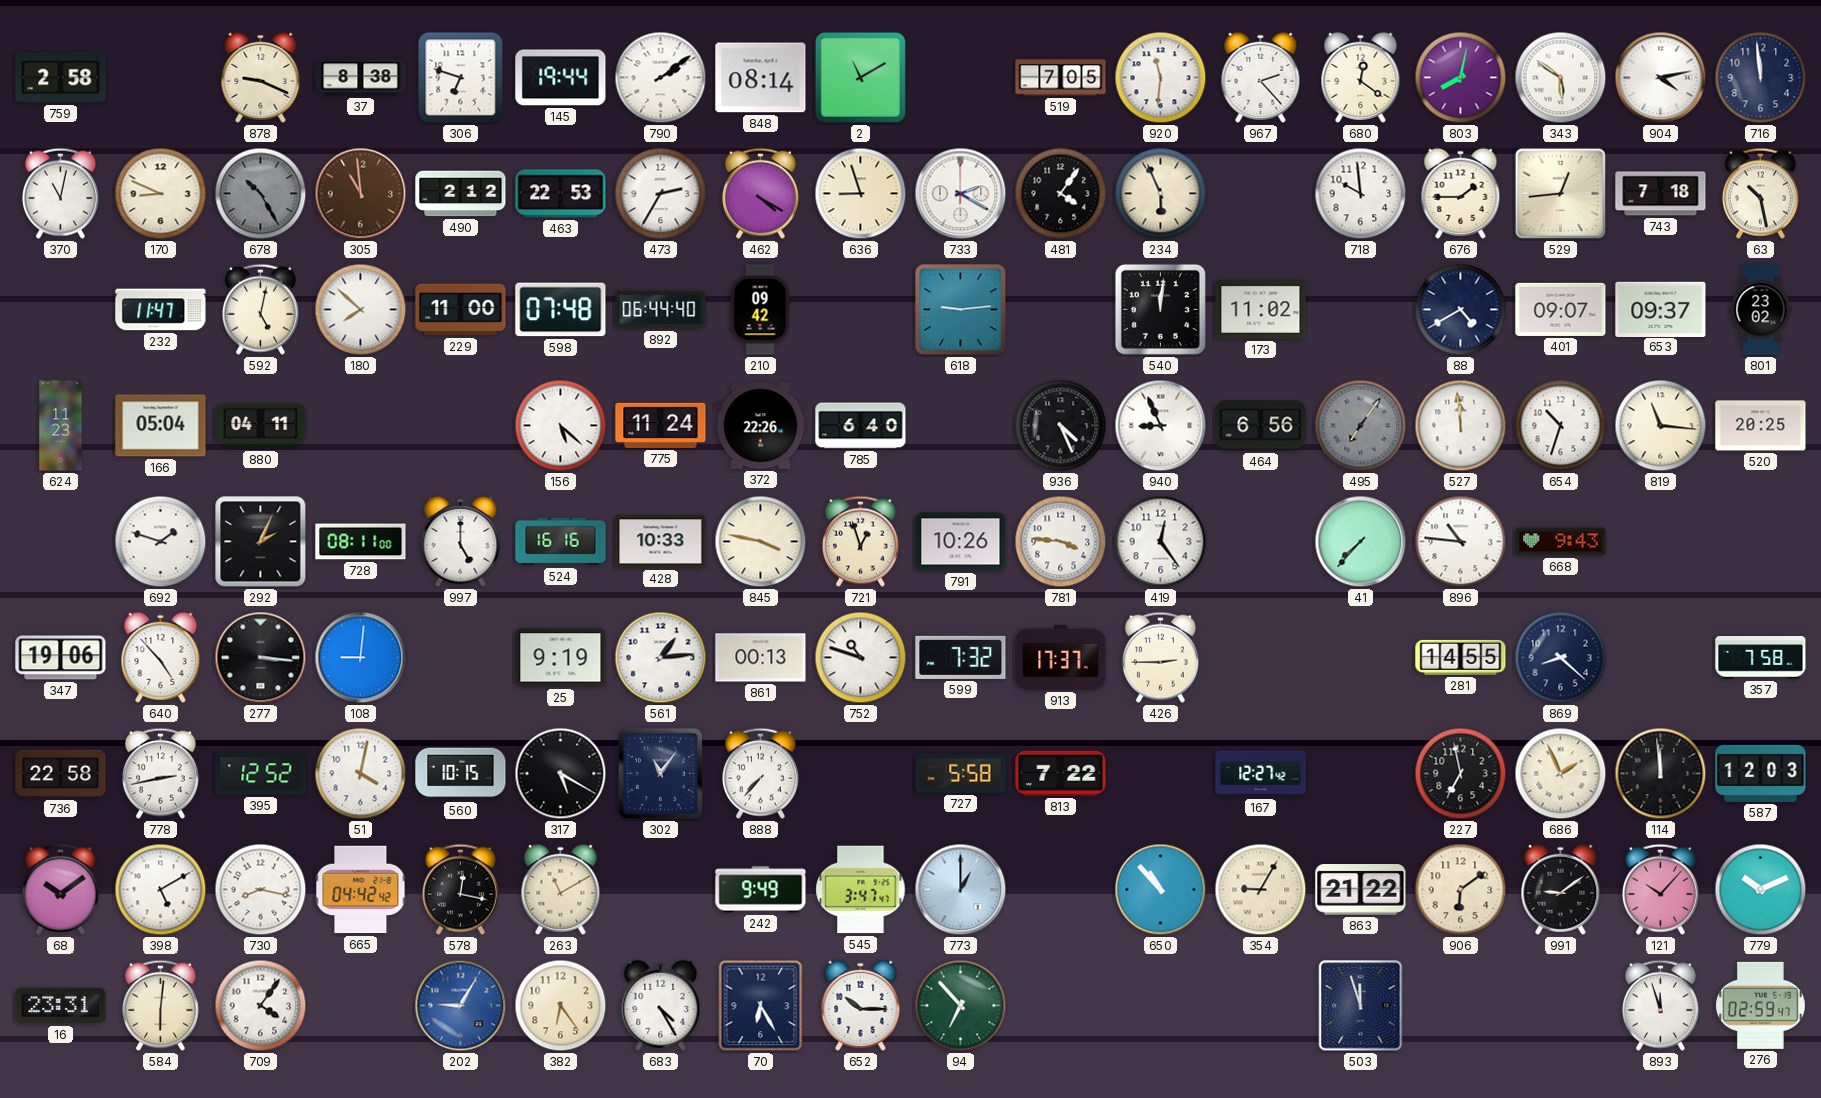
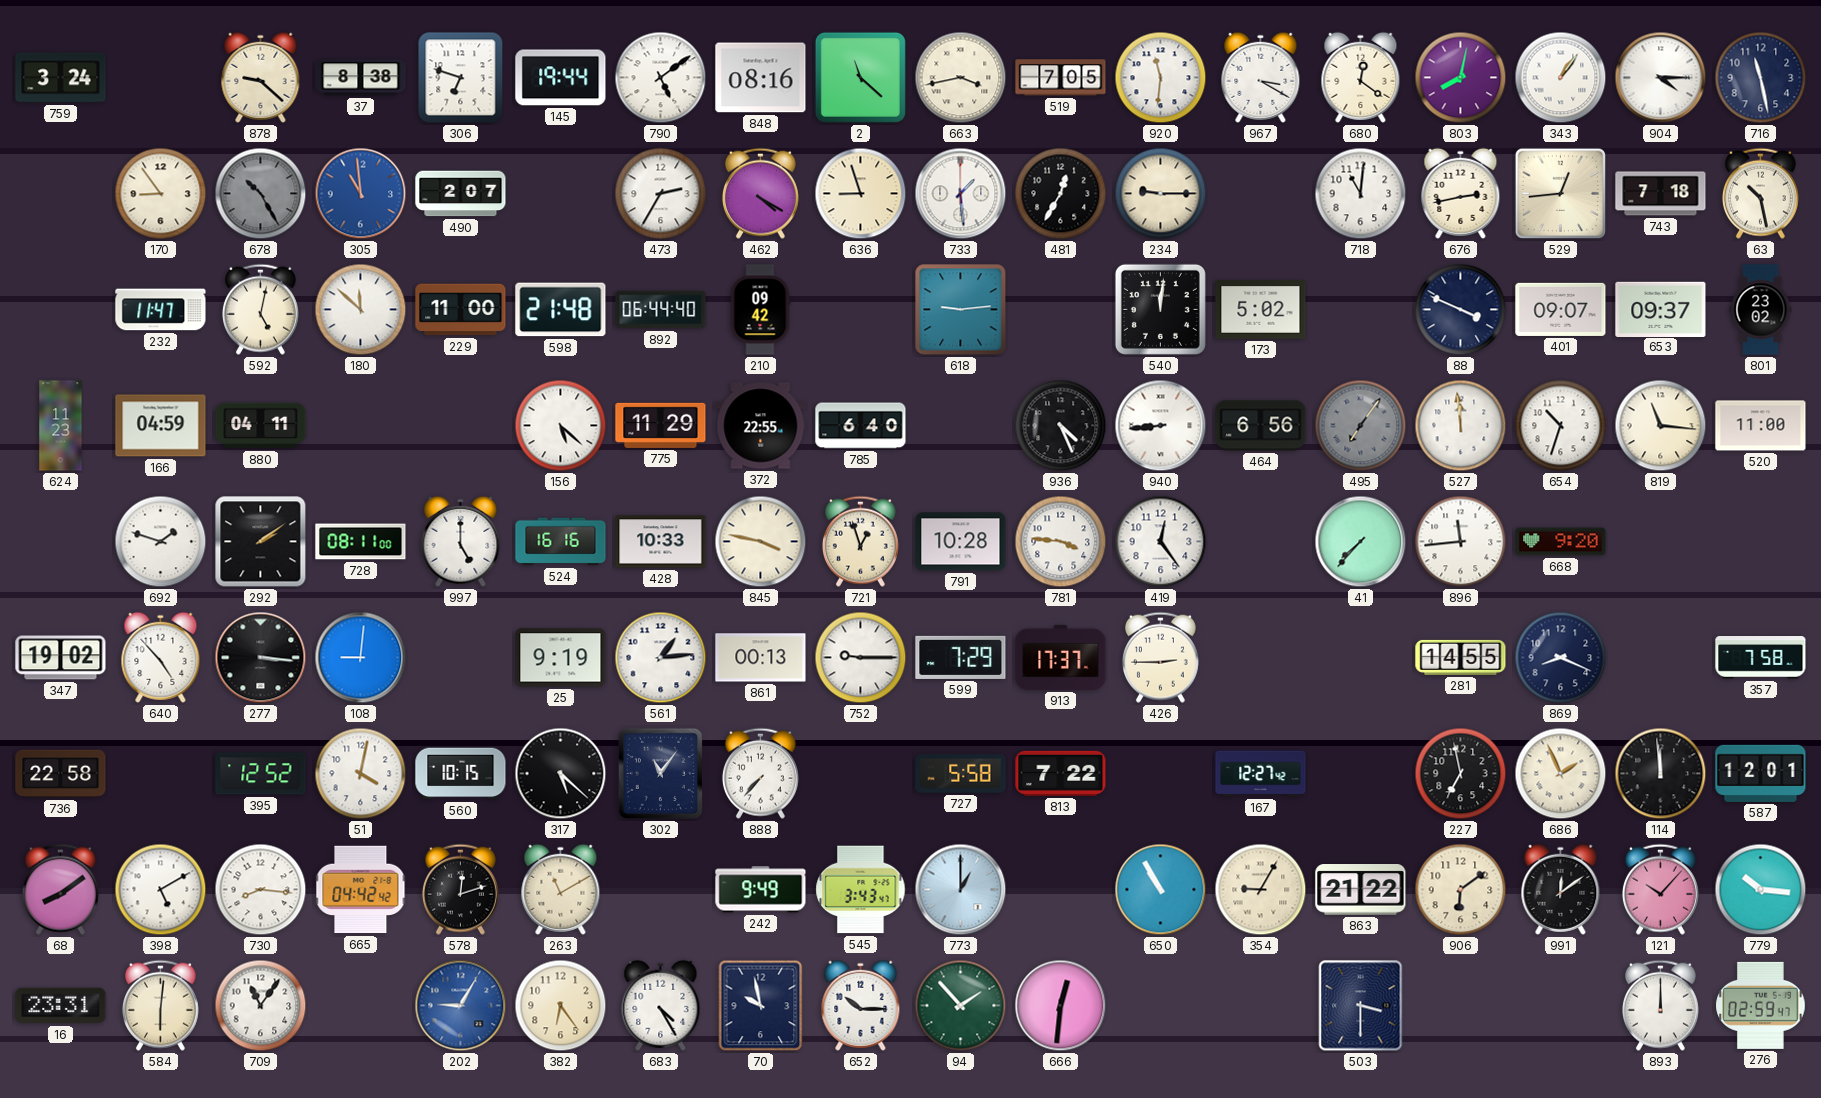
759: 2:58 -> 3:24 (61, 78)
878: 9:19 -> 9:22 (261, 77)
790: 2:09 -> 5:09 (661, 78)
848: 08:14 -> 08:16 (761, 78)
2: 11:10 -> 11:22 (860, 77)
663: none -> 3:43 (961, 78)
967: 2:23 -> 3:20 (1261, 77)
343: 5:51 -> 1:06 (1561, 78)
904: 4:13 -> 4:15 (1661, 78)
716: 11:59 -> 11:28 (1761, 78)
370: 11:02 -> none (60, 193)
170: 8:49 -> 8:54 (161, 194)
305 dial: brown -> blue (361, 194)
490: 2:12 -> 2:07 (461, 194)
463: 22:53 -> none (561, 194)
733: 2:20 -> 1:29 (961, 194)
481: 4:06 -> 12:35 (1061, 194)
234: 5:56 -> 9:15 (1161, 194)
718: 9:59 -> 11:01 (1361, 194)
676: 1:45 -> 2:43 (1461, 193)
180: 7:52 -> 11:52 (361, 310)
598: 07:48 -> 21:48 (561, 310)
173: 11:02 -> 5:02 (1261, 310)
88: 4:40 -> 3:49 (1461, 310)
166: 05:04 -> 04:59 (161, 426)
775: 11:24 -> 11:29 (661, 425)
372: 22:26 -> 22:55 (761, 426)
940: 8:56 -> 8:44 (1161, 426)
520: 20:25 -> 11:00 (1761, 426)
292: 2:04 -> 2:09 (261, 542)
791: 10:26 -> 10:28 (961, 542)
896: 10:46 -> 11:44 (1461, 542)
668: 9:43 -> 9:20 (1561, 542)
347: 19:06 -> 19:02 (61, 658)
752: 10:48 -> 9:15 (861, 658)
599: 7:32 -> 7:29 (961, 657)
869: 8:22 -> 8:19 (1561, 658)
778: 2:43 -> none (160, 773)
317: 5:20 -> 5:22 (561, 774)
587: 12:03 -> 12:01 (1761, 773)
68: 10:09 -> 8:09 (60, 889)
730: 8:17 -> 8:16 (261, 890)
578: 12:17 -> 12:12 (460, 889)
545: 3:47 -> 3:43 (861, 890)
650: 10:53 -> 10:55 (1161, 890)
991: 9:09 -> 12:09 (1561, 889)
779: 10:11 -> 10:16 (1761, 890)
709: 4:06 -> 11:06 (261, 1006)
70: 6:25 -> 9:58 (761, 1006)
94: 6:53 -> 1:53 (961, 1006)
666: none -> 12:31 (1061, 1006)
503: 11:57 -> 3:30 (1361, 1006)
893: 11:57 -> 12:00 (1660, 1005)
